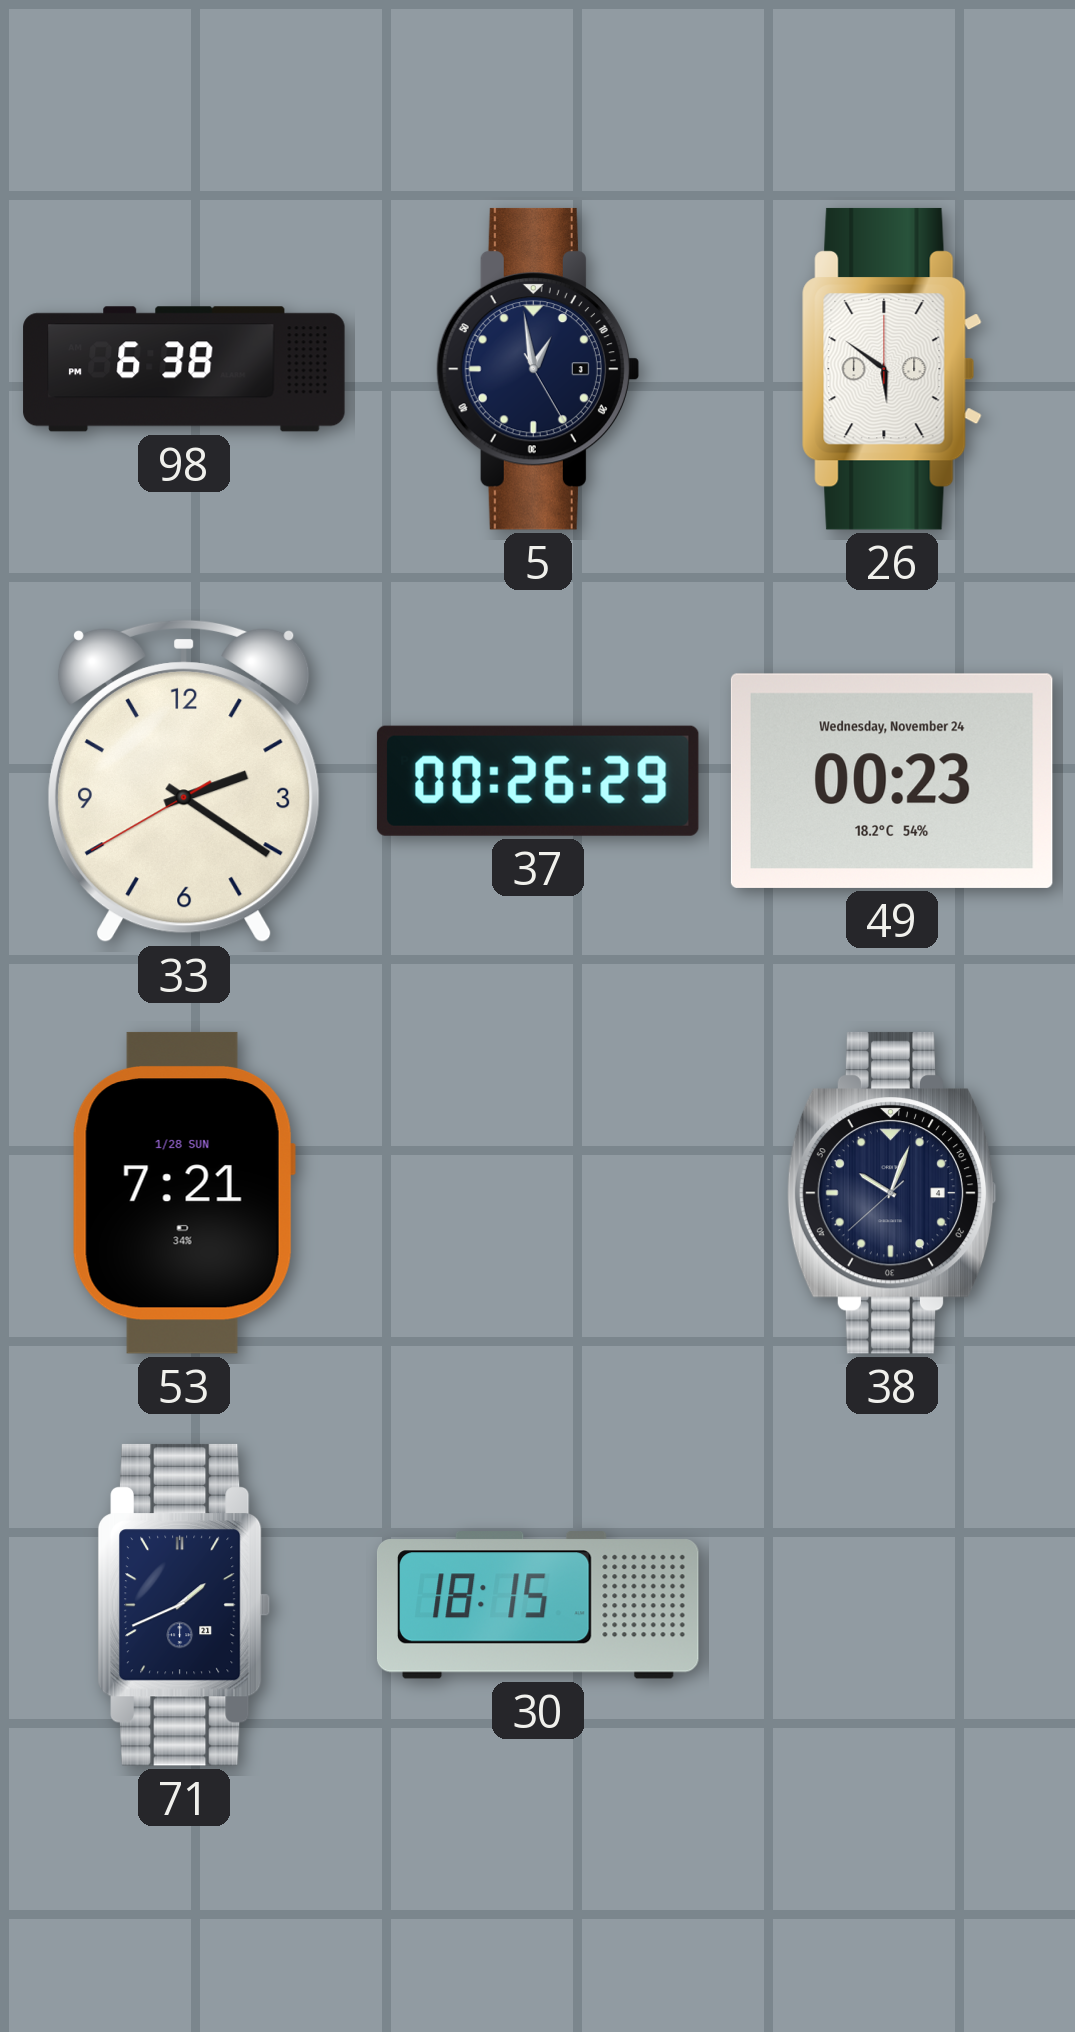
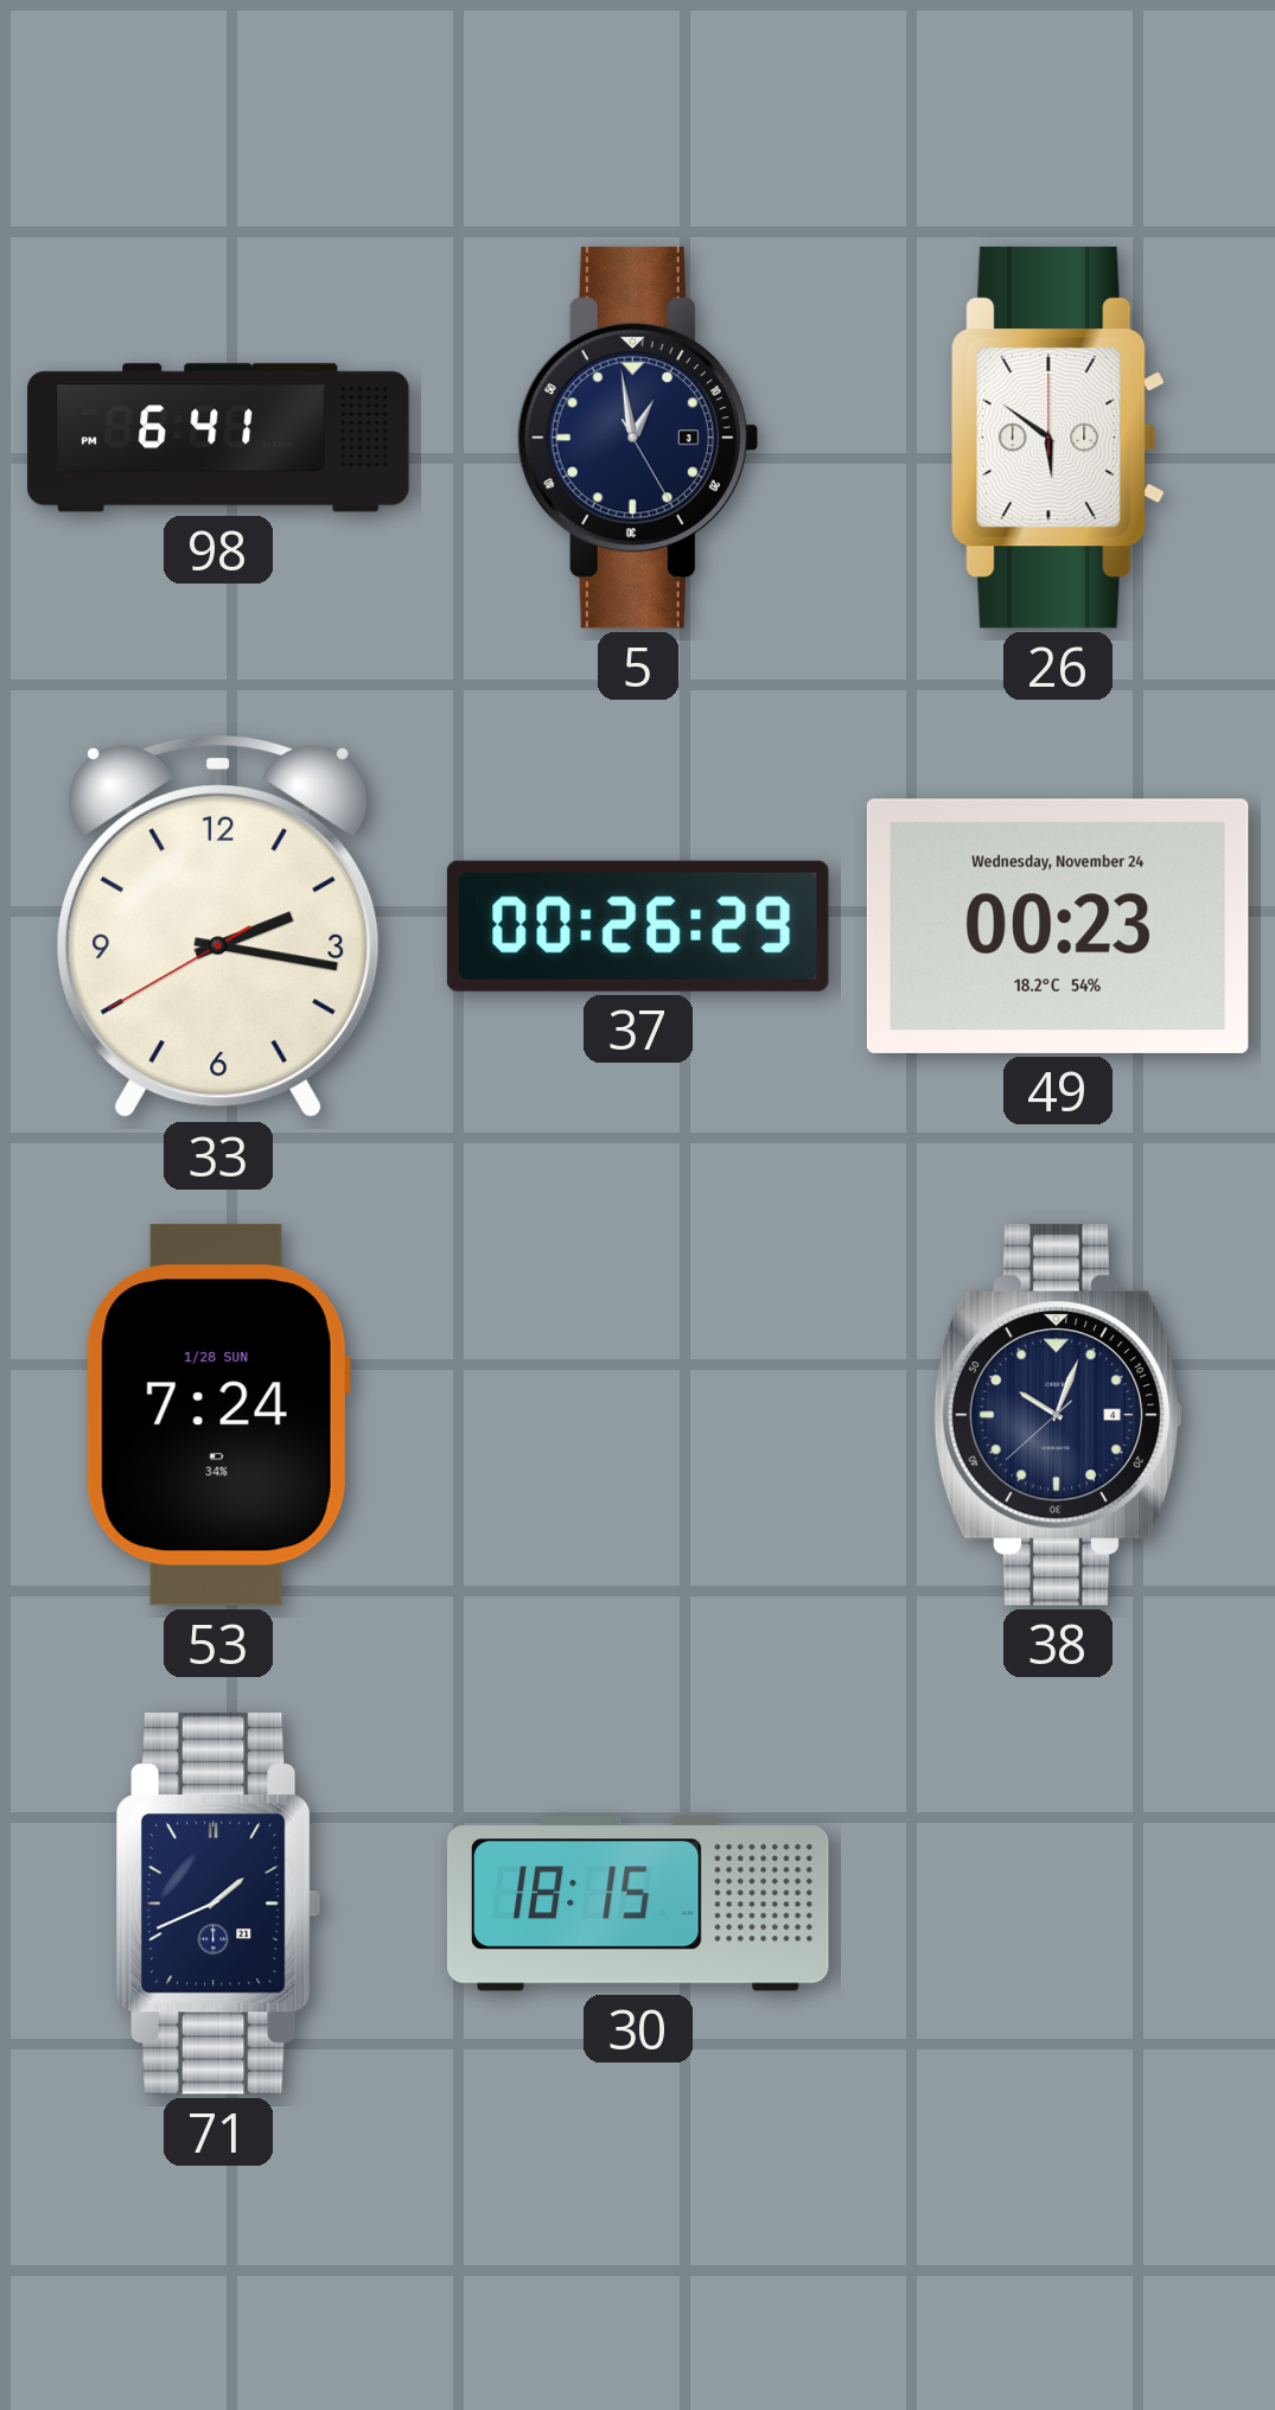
98: 6:38 -> 6:41 (218, 438)
33: 2:20 -> 2:16 (218, 926)
53: 7:21 -> 7:24 (218, 1415)
